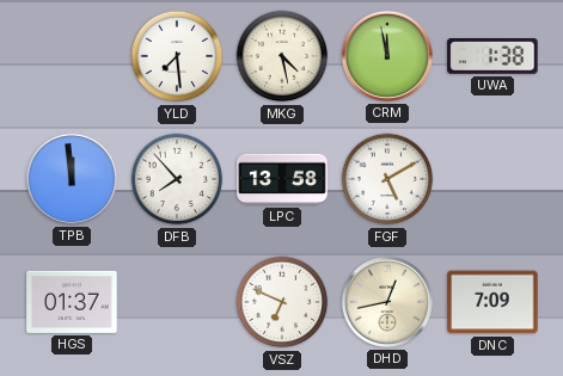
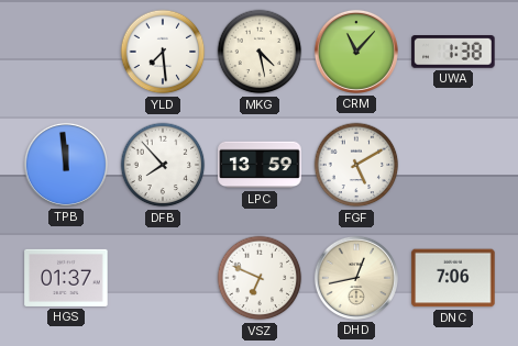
CRM: 11:58 -> 11:07 (356, 52)
LPC: 13:58 -> 13:59 (260, 165)
DNC: 7:09 -> 7:06 (453, 278)
